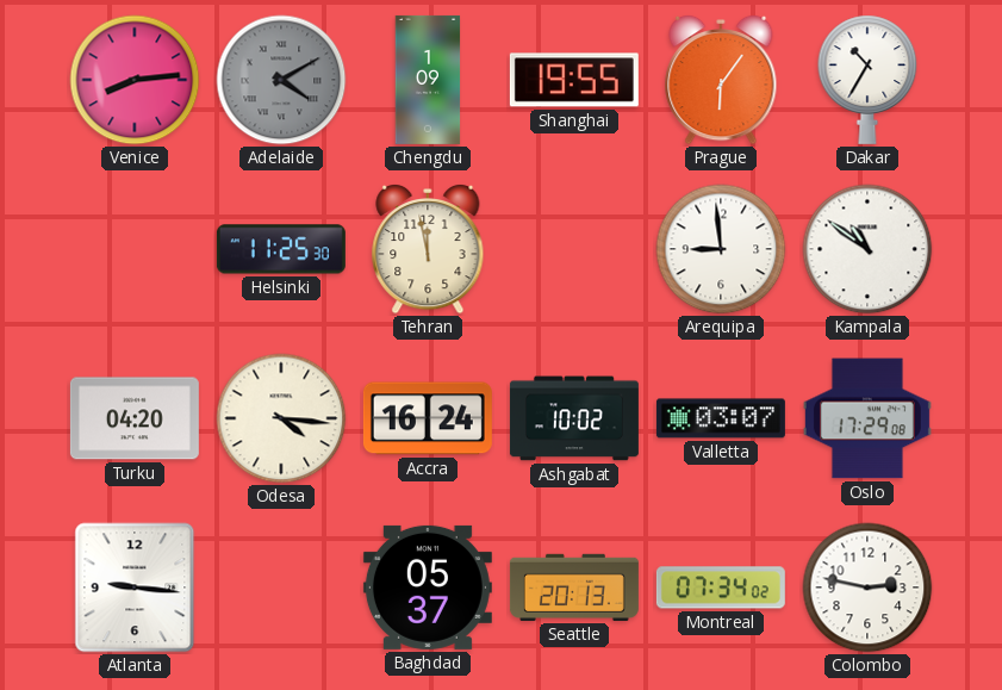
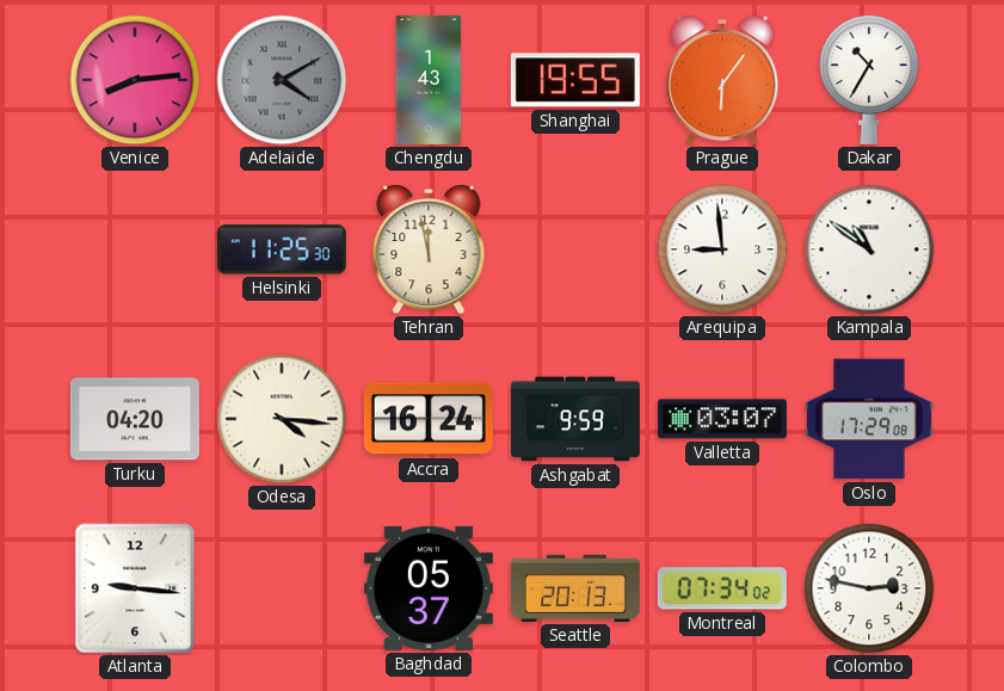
Chengdu: 1:09 -> 1:43 (429, 80)
Ashgabat: 10:02 -> 9:59 (575, 419)
